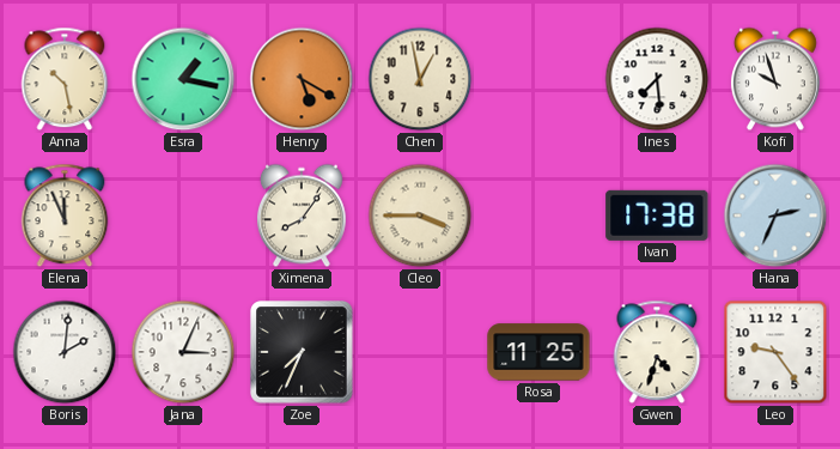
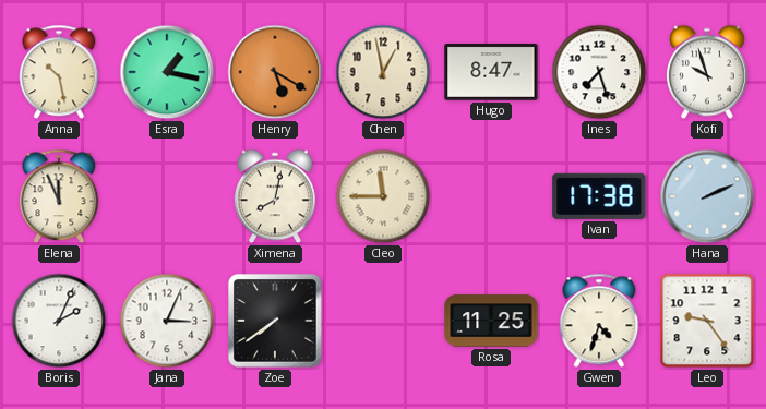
Hugo: none -> 8:47 (491, 73)
Ines: 7:29 -> 7:27 (599, 72)
Ximena: 8:06 -> 8:02 (275, 196)
Cleo: 3:45 -> 11:45 (383, 196)
Hana: 2:34 -> 2:11 (707, 196)
Boris: 2:01 -> 2:04 (59, 321)
Zoe: 7:34 -> 7:39 (275, 321)
